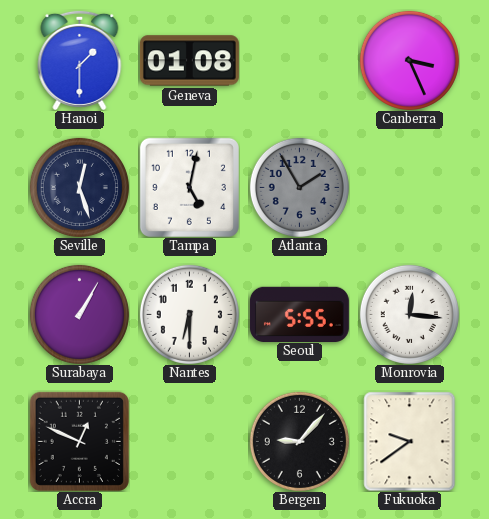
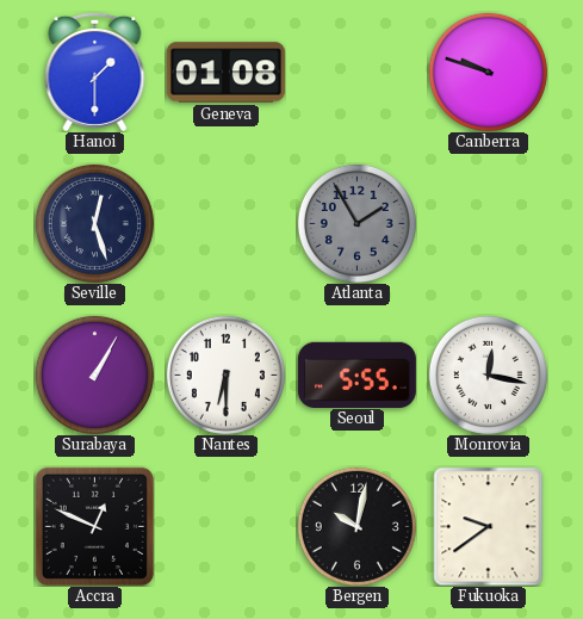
Canberra: 3:26 -> 9:48 (488, 72)
Tampa: 5:02 -> none (189, 187)
Monrovia: 12:16 -> 12:17 (488, 375)
Bergen: 9:07 -> 10:02 (356, 526)
